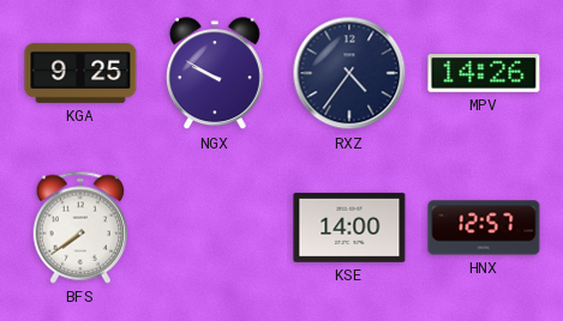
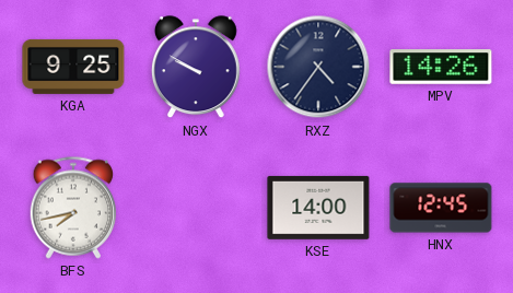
BFS: 7:39 -> 7:43 (73, 208)
HNX: 12:57 -> 12:45 (441, 208)
